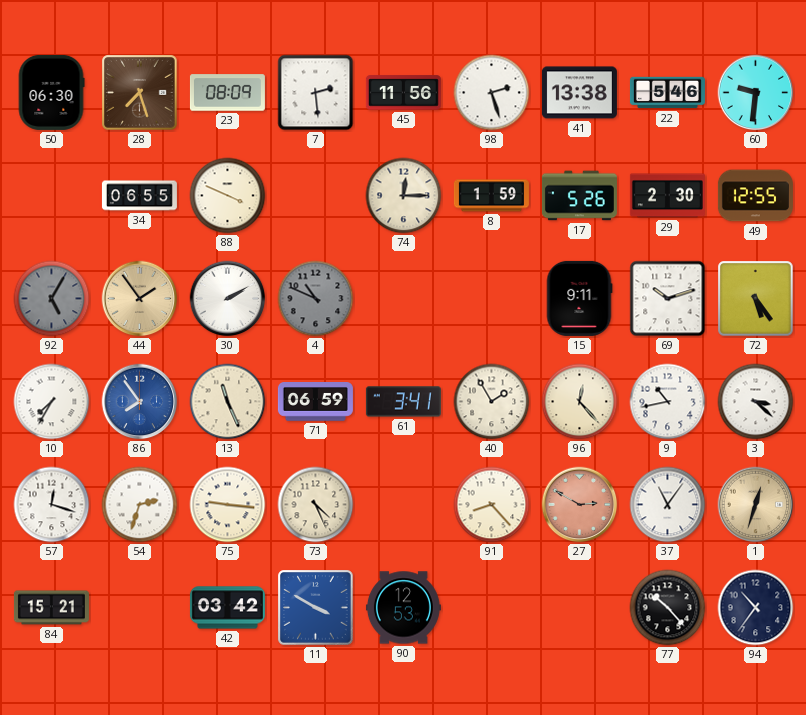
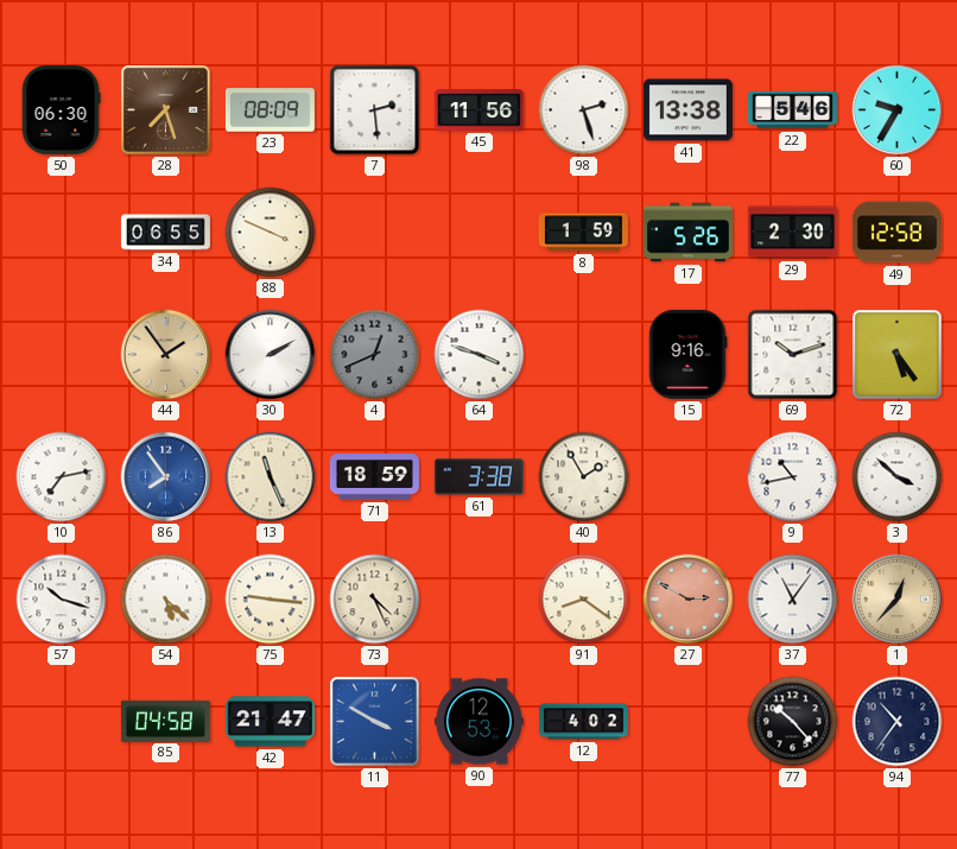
60: 9:31 -> 9:35 (898, 110)
74: 12:15 -> none (404, 196)
49: 12:55 -> 12:58 (896, 233)
92: 5:05 -> none (52, 299)
4: 10:49 -> 12:41 (375, 355)
64: none -> 3:48 (480, 355)
15: 9:11 -> 9:16 (687, 354)
10: 7:35 -> 7:13 (62, 477)
71: 06:59 -> 18:59 (374, 477)
61: 3:41 -> 3:38 (478, 477)
96: 12:23 -> none (580, 402)
3: 3:22 -> 3:52 (898, 477)
57: 12:18 -> 10:18 (62, 600)
54: 2:33 -> 5:22 (166, 600)
91: 8:23 -> 8:21 (584, 600)
1: 12:33 -> 12:37 (898, 600)
84: 15:21 -> none (51, 608)
85: none -> 04:58 (165, 721)
42: 03:42 -> 21:47 (270, 722)
12: none -> 4:02 (583, 722)
